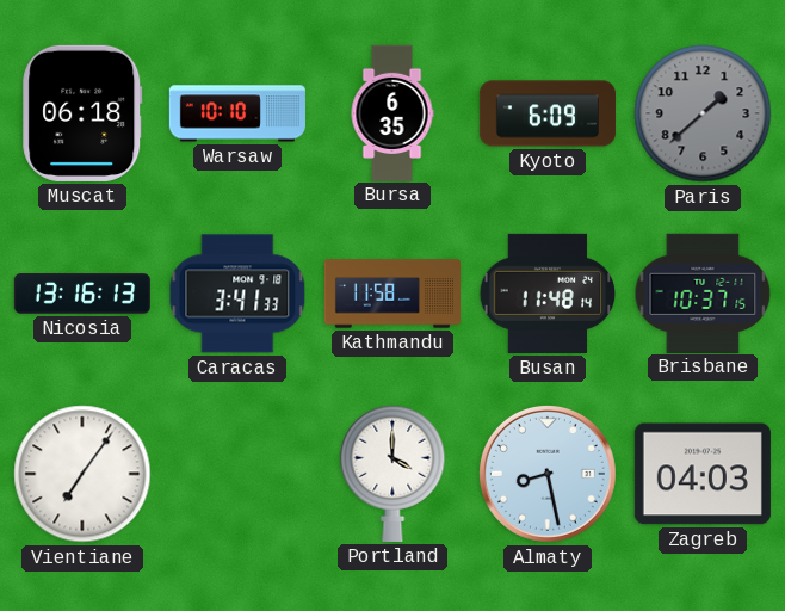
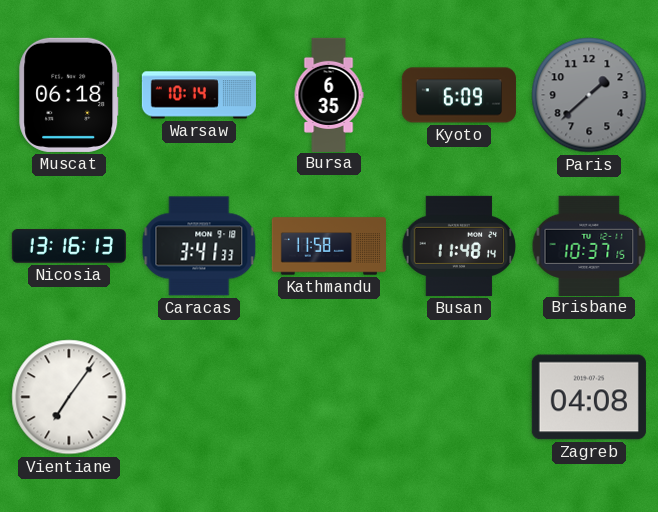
Warsaw: 10:10 -> 10:14 (199, 95)
Portland: 4:00 -> none (392, 474)
Almaty: 8:28 -> none (548, 474)
Zagreb: 04:03 -> 04:08 (589, 397)
